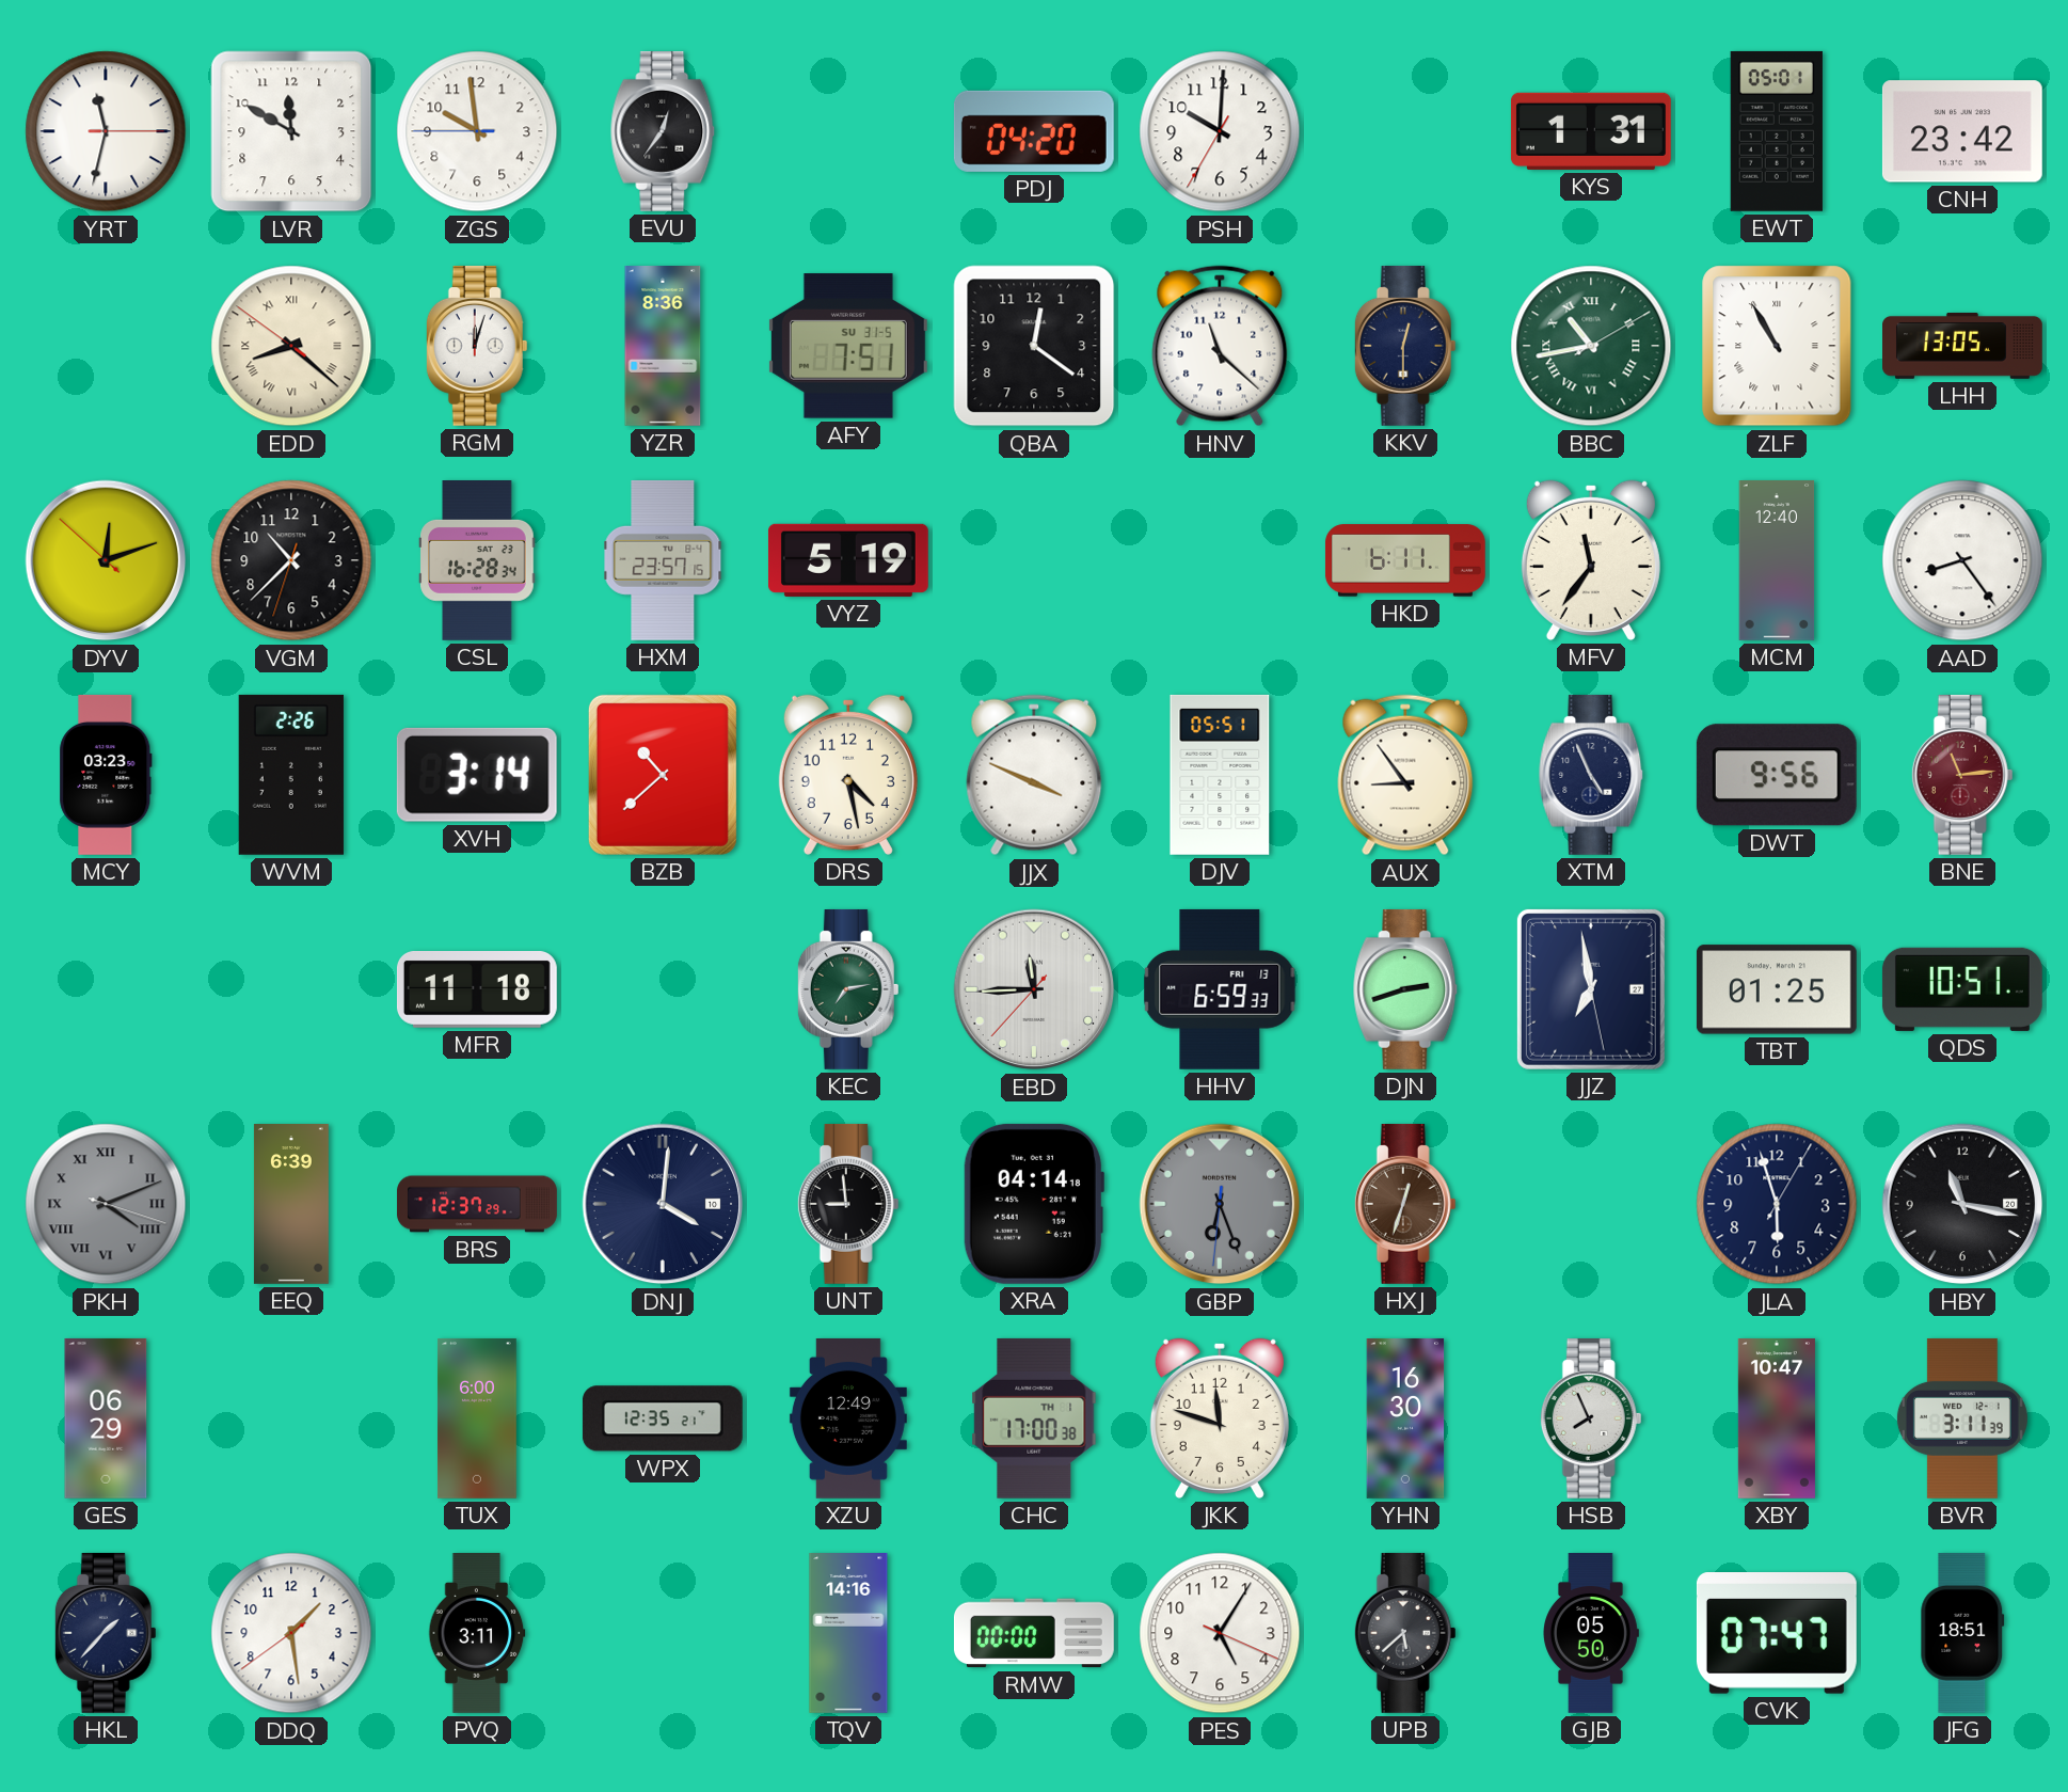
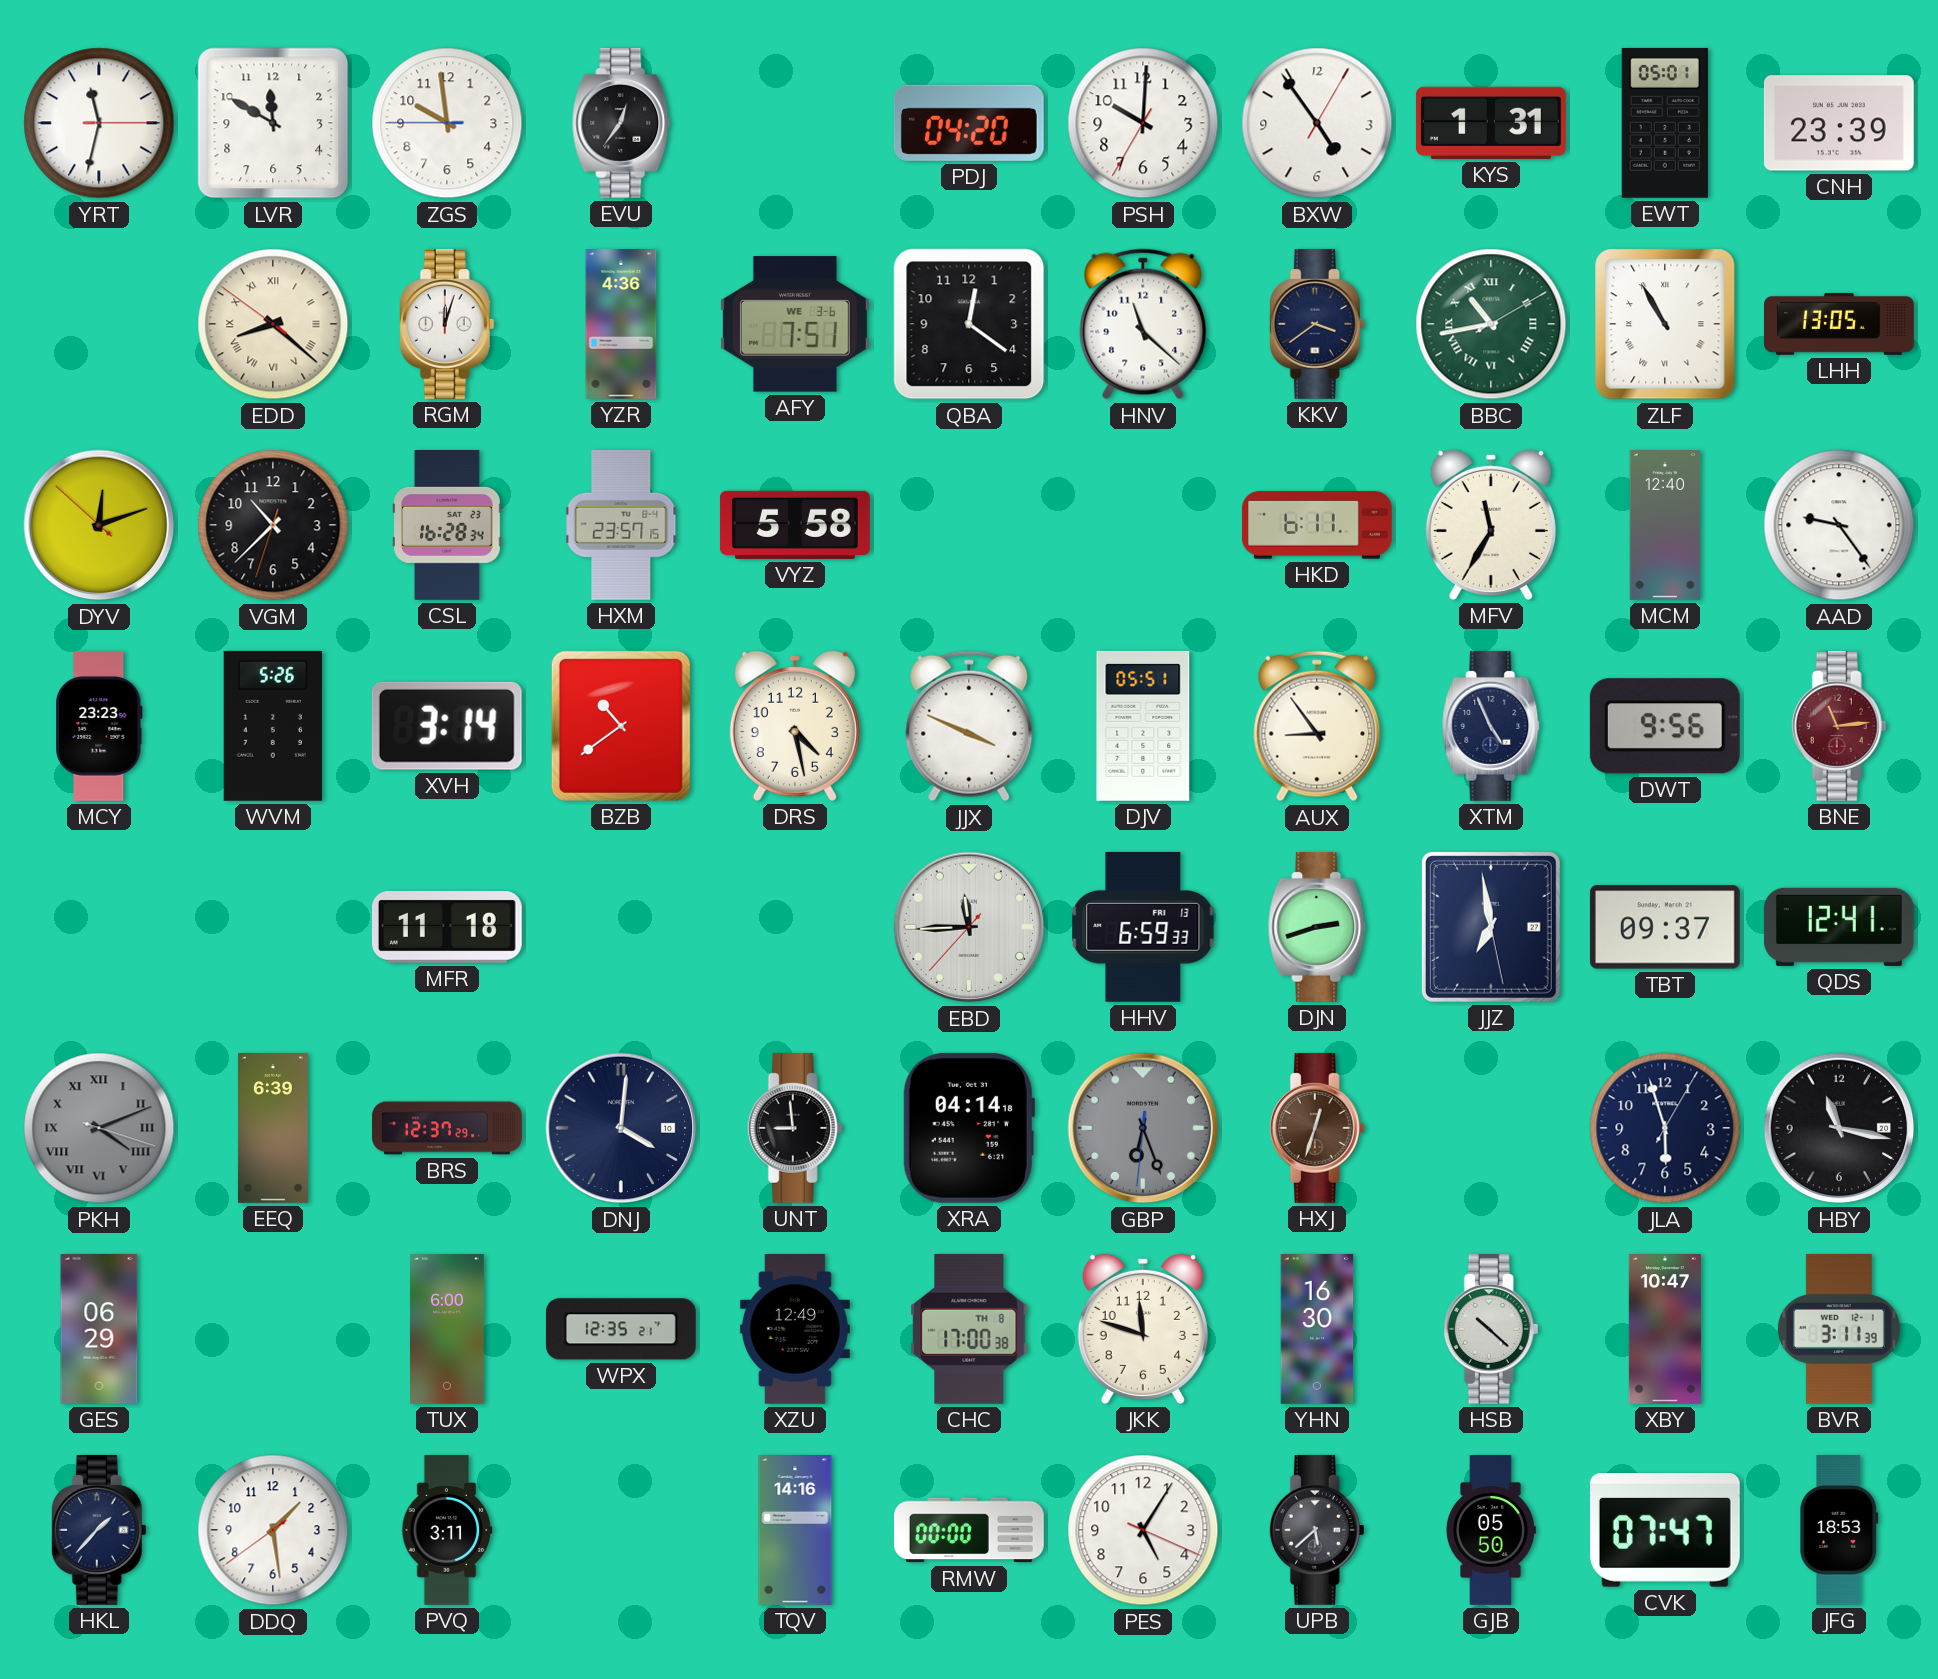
BXW: none -> 4:54 (1317, 123)
CNH: 23:42 -> 23:39 (1839, 123)
YZR: 8:36 -> 4:36 (621, 325)
AFY date: SU 31-5 -> WE 3-6 (795, 324)
KKV: 12:30 -> 3:39 (1317, 324)
VYZ: 5:19 -> 5:58 (795, 525)
MFV: 11:36 -> 11:35 (1491, 525)
AAD: 8:24 -> 9:24 (1839, 525)
MCY: 03:23 -> 23:23 (99, 726)
WVM: 2:26 -> 5:26 (273, 726)
BZB: 10:38 -> 10:39 (621, 726)
KEC: 7:13 -> none (848, 989)
TBT: 01:25 -> 09:37 (1665, 927)
QDS: 10:51 -> 12:41 (1839, 927)
CHC date: TH 1 -> TH 8 (969, 1329)
HSB: 7:56 -> 10:22 (1491, 1329)
JFG: 18:51 -> 18:53 (1839, 1530)
